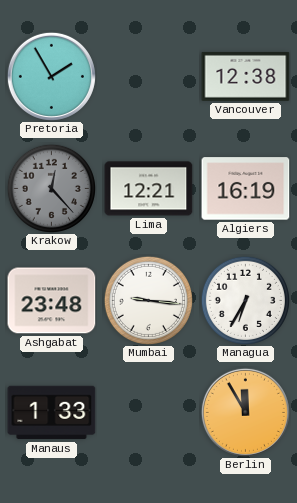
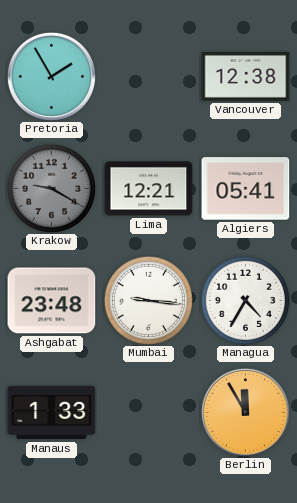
Krakow: 12:23 -> 9:20 (51, 188)
Algiers: 16:19 -> 05:41 (246, 189)
Managua: 6:35 -> 4:35 (245, 300)
